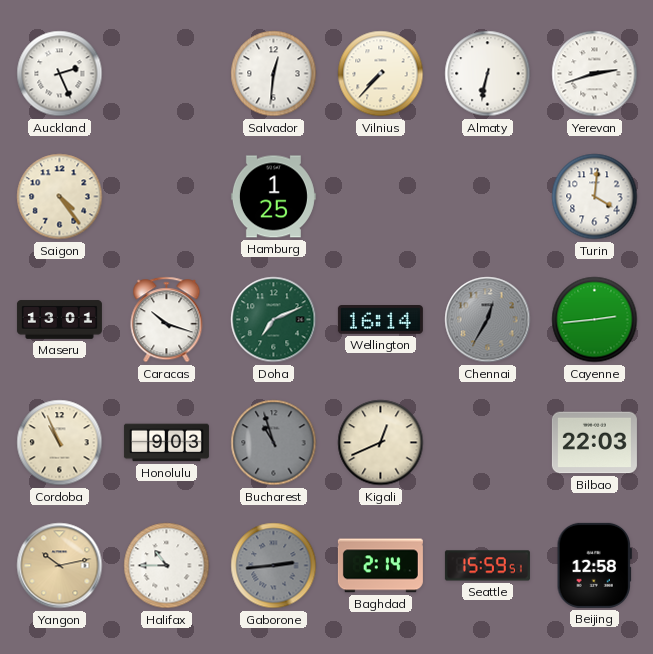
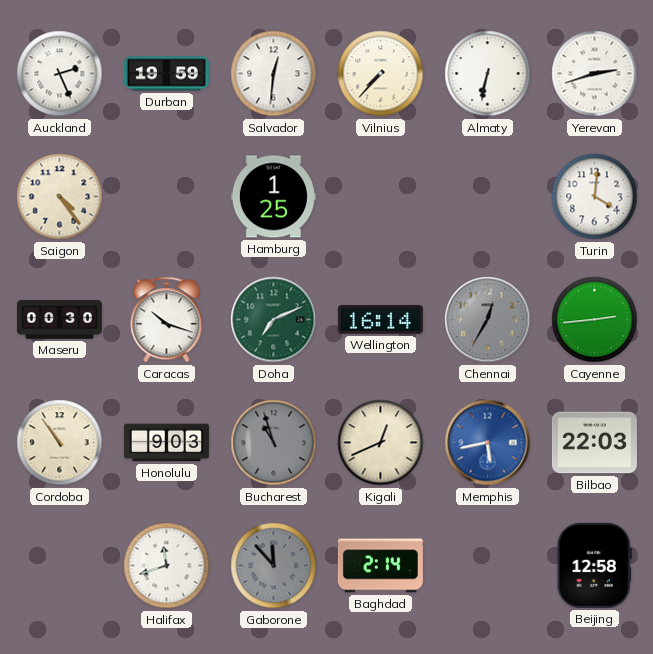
Durban: none -> 19:59 (166, 74)
Maseru: 13:01 -> 00:30 (59, 320)
Cordoba: 10:56 -> 10:54 (60, 443)
Memphis: none -> 5:43 (488, 443)
Yangon: 10:13 -> none (60, 566)
Halifax: 10:45 -> 11:42 (167, 566)
Gaborone: 2:44 -> 11:53 (274, 566)
Seattle: 15:59 -> none (487, 566)
